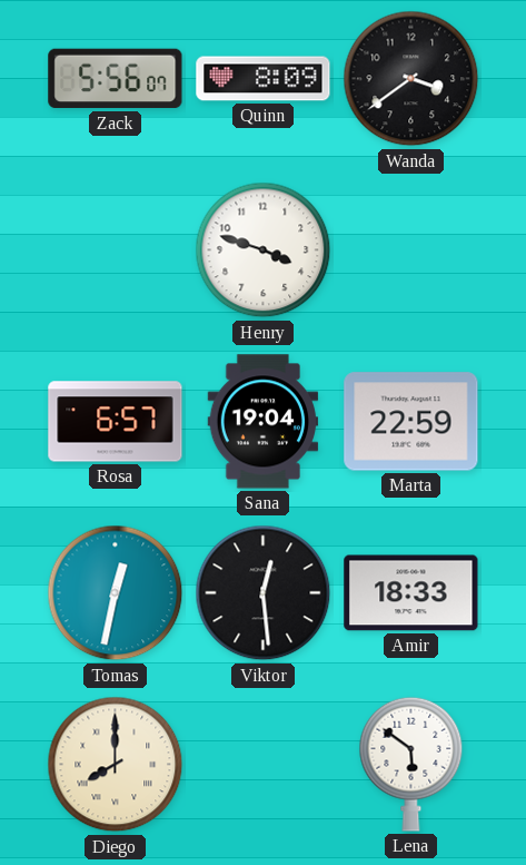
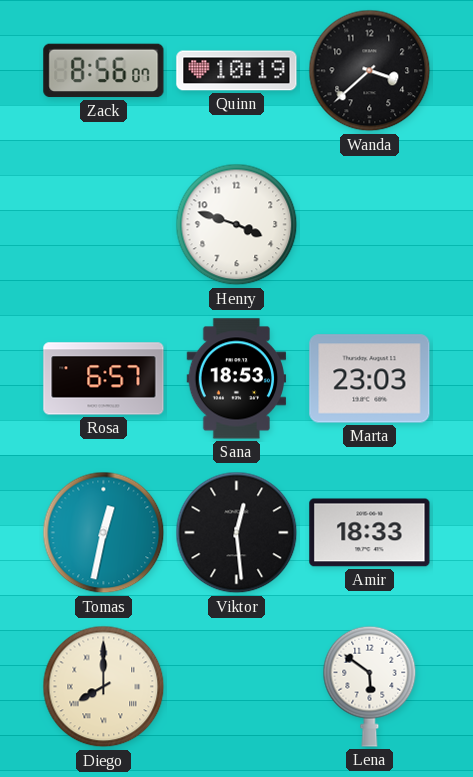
Zack: 5:56 -> 8:56 (104, 71)
Quinn: 8:09 -> 10:19 (237, 71)
Wanda: 3:39 -> 3:38 (370, 71)
Sana: 19:04 -> 18:53 (237, 379)
Marta: 22:59 -> 23:03 (370, 379)
